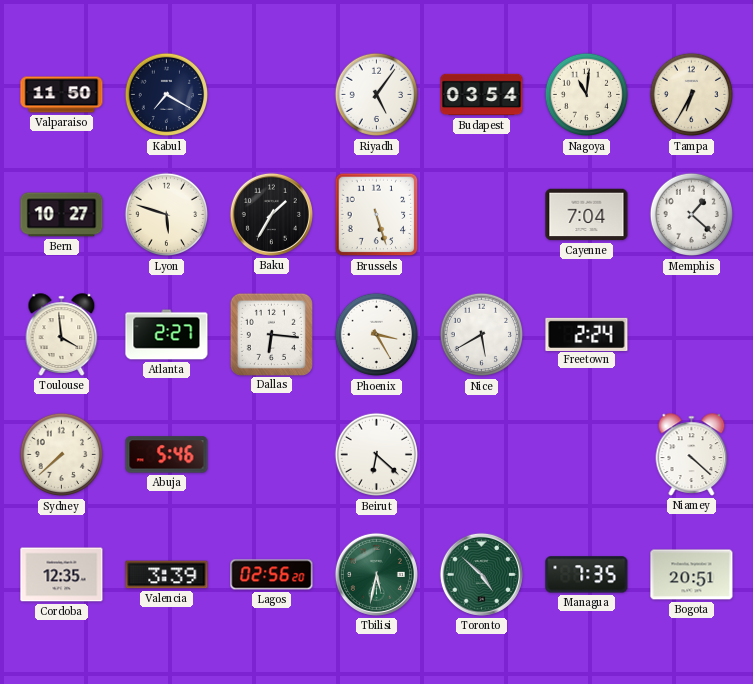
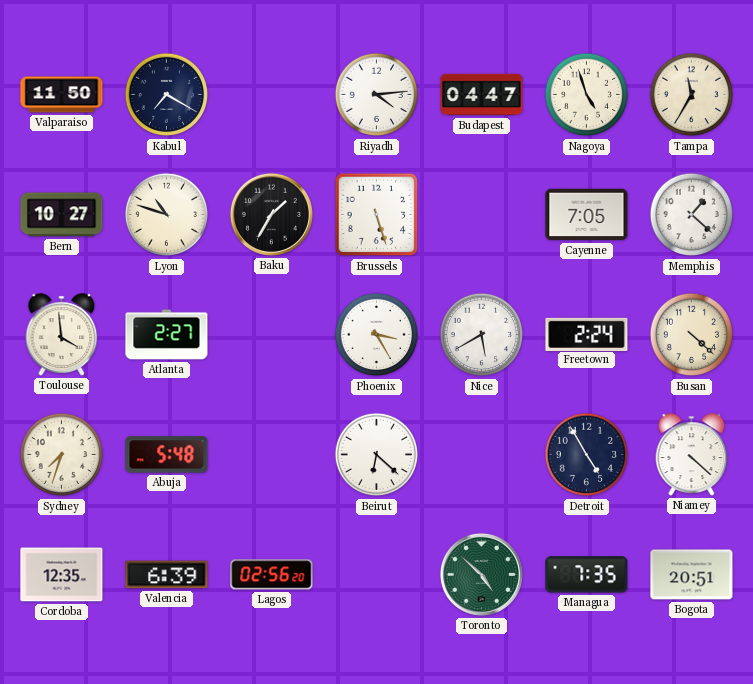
Riyadh: 5:06 -> 4:14 (377, 95)
Budapest: 03:54 -> 04:47 (482, 95)
Nagoya: 11:01 -> 4:57 (587, 95)
Tampa: 6:35 -> 11:35 (692, 95)
Lyon: 5:48 -> 10:48 (167, 215)
Cayenne: 7:04 -> 7:05 (587, 215)
Dallas: 6:16 -> none (271, 334)
Busan: none -> 4:22 (692, 335)
Sydney: 7:38 -> 7:33 (62, 455)
Abuja: 5:46 -> 5:48 (167, 455)
Detroit: none -> 4:55 (587, 455)
Valencia: 3:39 -> 6:39 (167, 575)
Tbilisi: 5:32 -> none (376, 574)
